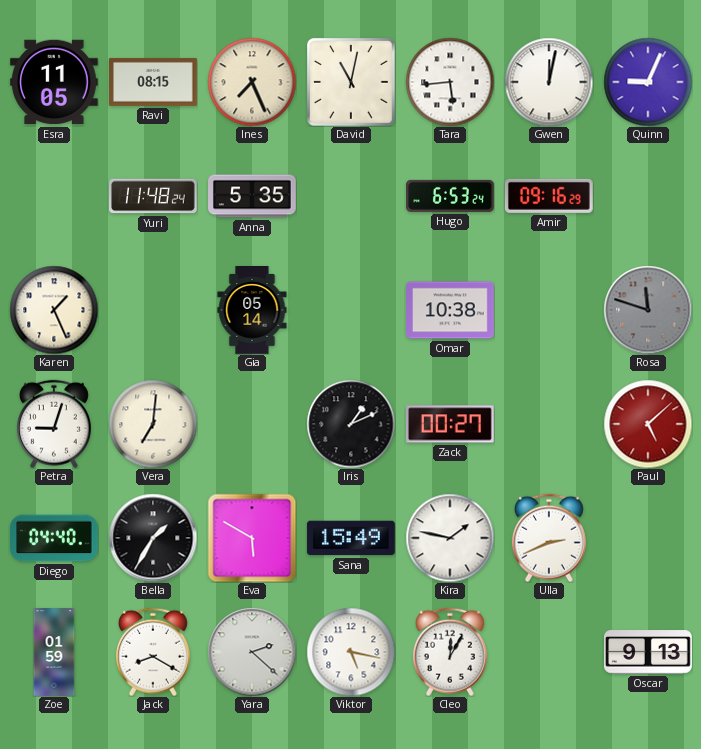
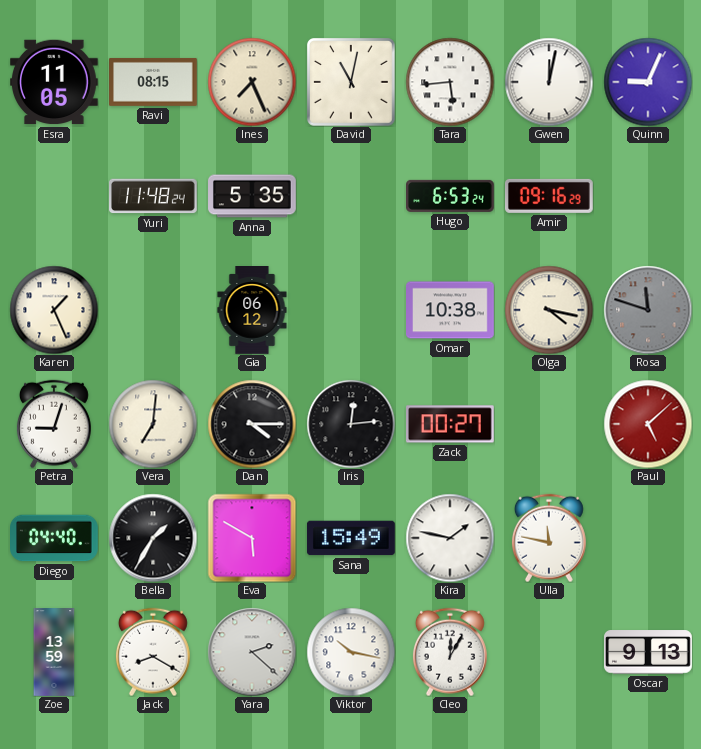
Gia: 05:14 -> 06:12 (252, 311)
Olga: none -> 4:17 (549, 310)
Dan: none -> 4:15 (252, 424)
Iris: 1:11 -> 12:14 (351, 424)
Ulla: 2:41 -> 11:47 (549, 538)
Zoe: 01:59 -> 13:59 (54, 652)
Viktor: 5:17 -> 10:17 (351, 652)
